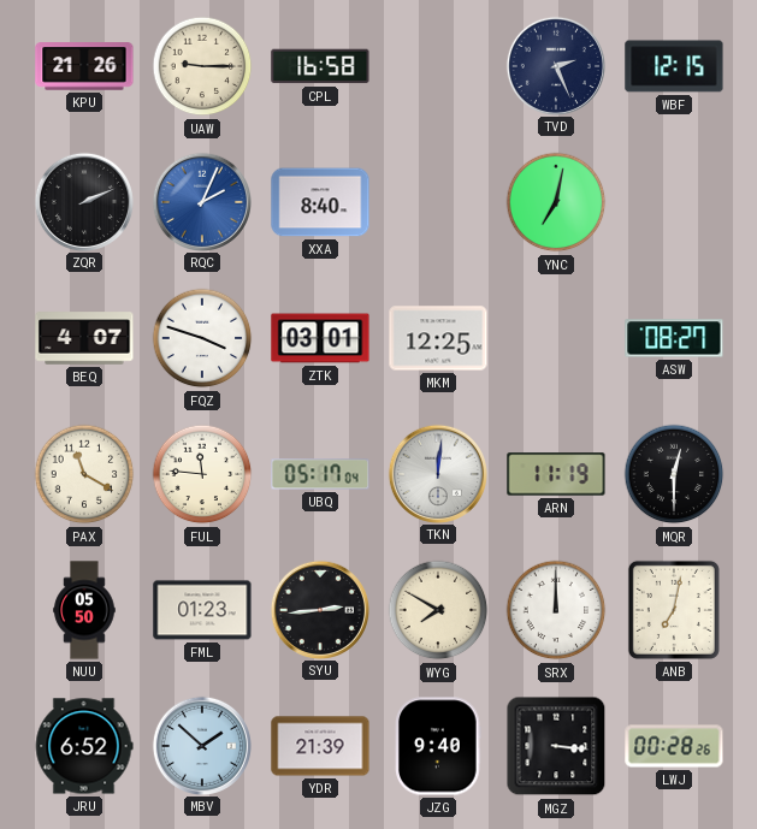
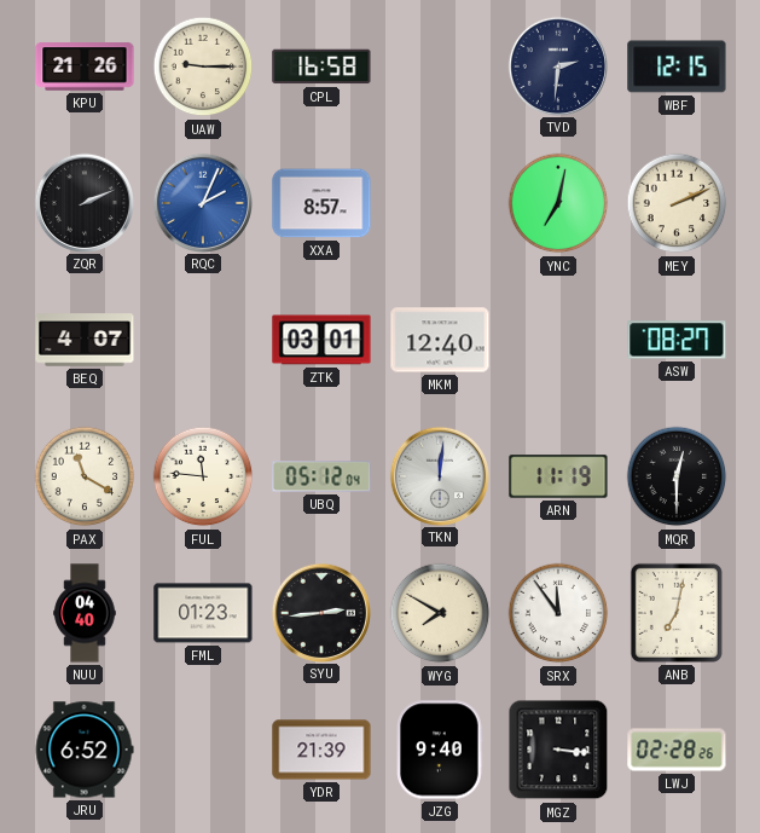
TVD: 2:26 -> 2:31 (557, 65)
XXA: 8:40 -> 8:57 (321, 203)
MEY: none -> 2:11 (677, 203)
FQZ: 3:48 -> none (202, 338)
MKM: 12:25 -> 12:40 (440, 340)
UBQ: 05:17 -> 05:12 (321, 476)
NUU: 05:50 -> 04:40 (85, 613)
SRX: 12:00 -> 11:54 (558, 613)
MBV: 1:52 -> none (201, 745)
LWJ: 00:28 -> 02:28 (677, 750)
